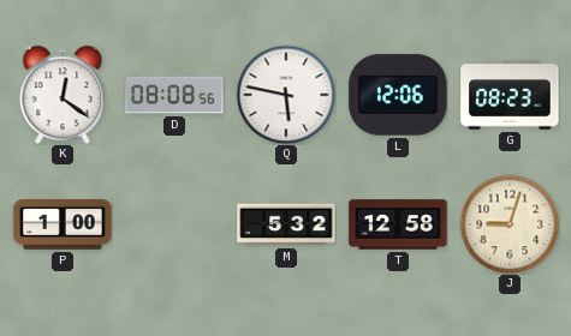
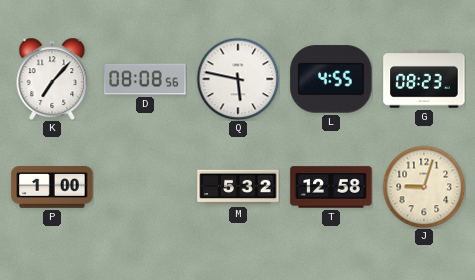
K: 12:21 -> 7:07 (52, 79)
L: 12:06 -> 4:55 (331, 79)
